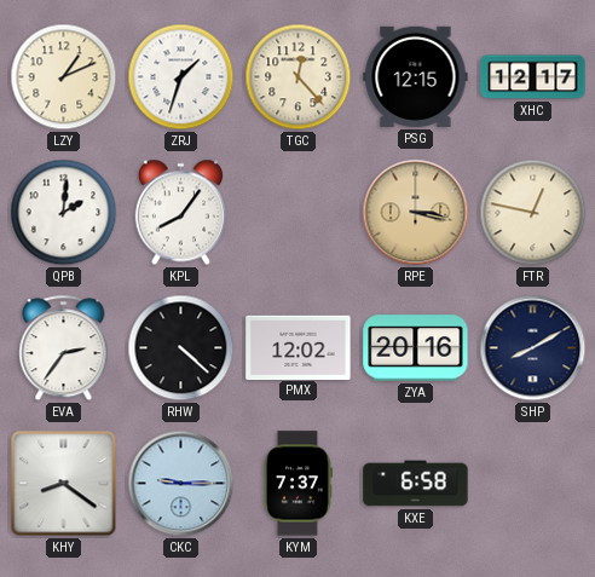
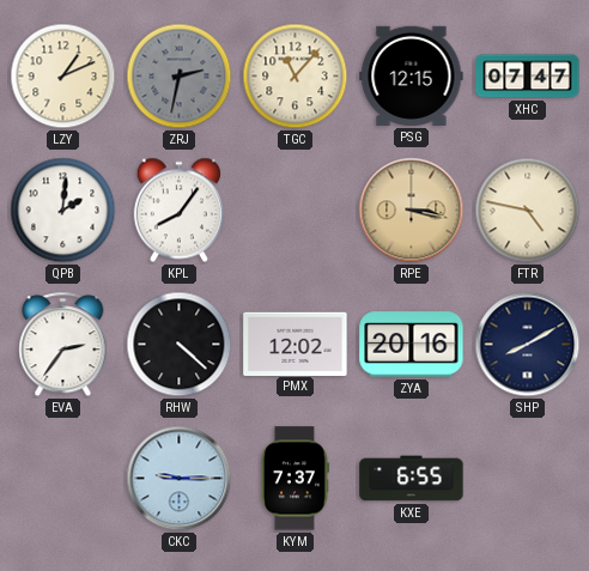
ZRJ: 1:33 -> 2:32 (180, 77)
ZRJ dial: white -> grey (180, 77)
TGC: 12:23 -> 11:07 (296, 77)
XHC: 12:17 -> 07:47 (528, 77)
FTR: 12:47 -> 4:47 (528, 211)
KHY: 8:21 -> none (64, 484)
KXE: 6:58 -> 6:55 (412, 479)
